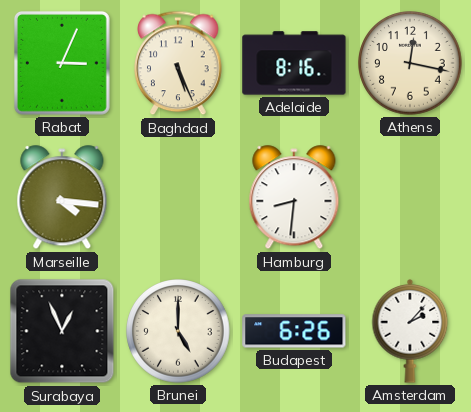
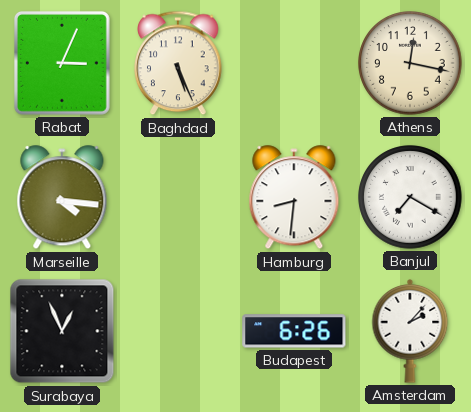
Adelaide: 8:16 -> none (294, 63)
Banjul: none -> 7:20 (410, 197)
Brunei: 5:00 -> none (178, 331)
